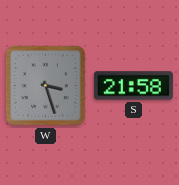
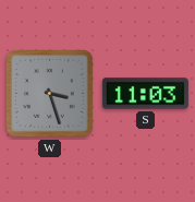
S: 21:58 -> 11:03 (145, 94)
